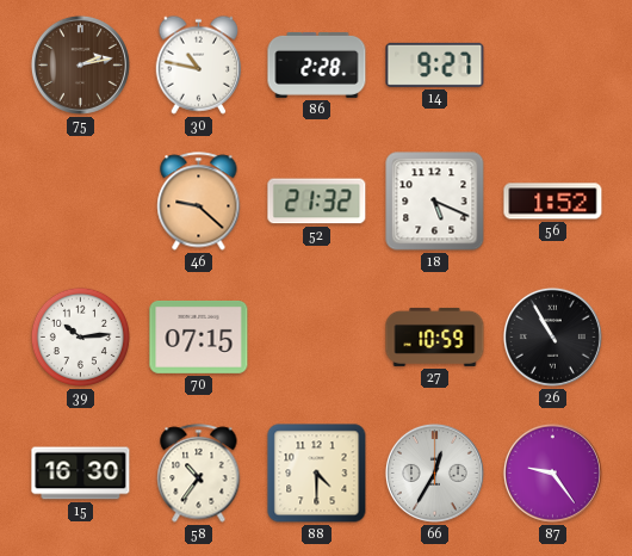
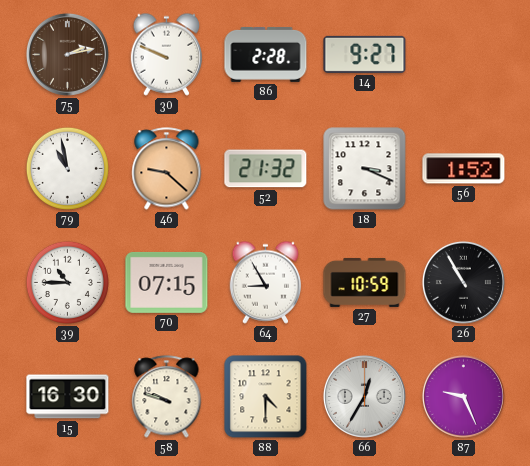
30: 10:47 -> 9:49 (167, 54)
79: none -> 10:58 (67, 168)
18: 5:19 -> 3:19 (365, 169)
39: 10:14 -> 10:45 (67, 282)
64: none -> 8:55 (266, 282)
58: 10:36 -> 9:48 (167, 397)
87: 9:24 -> 9:26 (463, 396)
